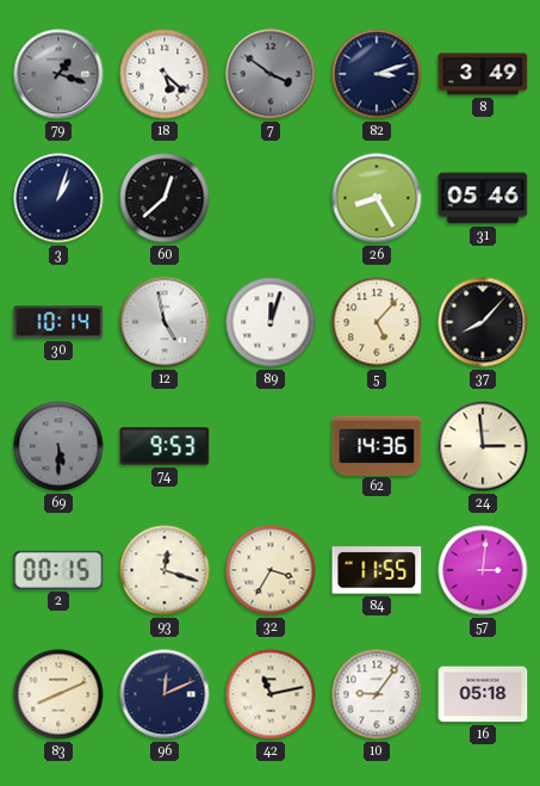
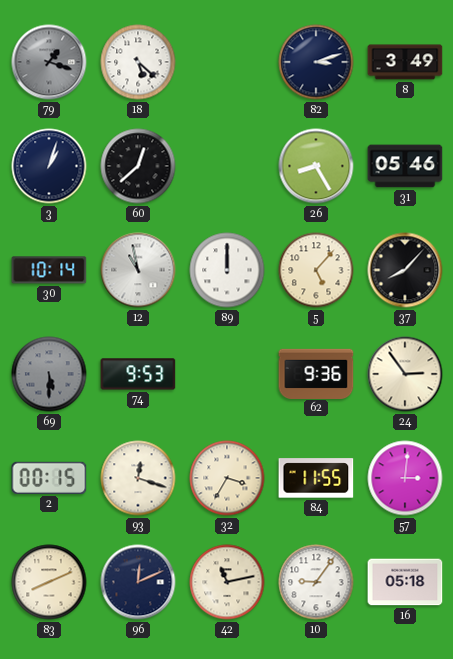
7: 3:51 -> none (271, 74)
12: 4:58 -> 10:58 (138, 270)
89: 12:03 -> 12:00 (227, 270)
62: 14:36 -> 9:36 (316, 373)
24: 2:59 -> 2:54 (405, 374)
